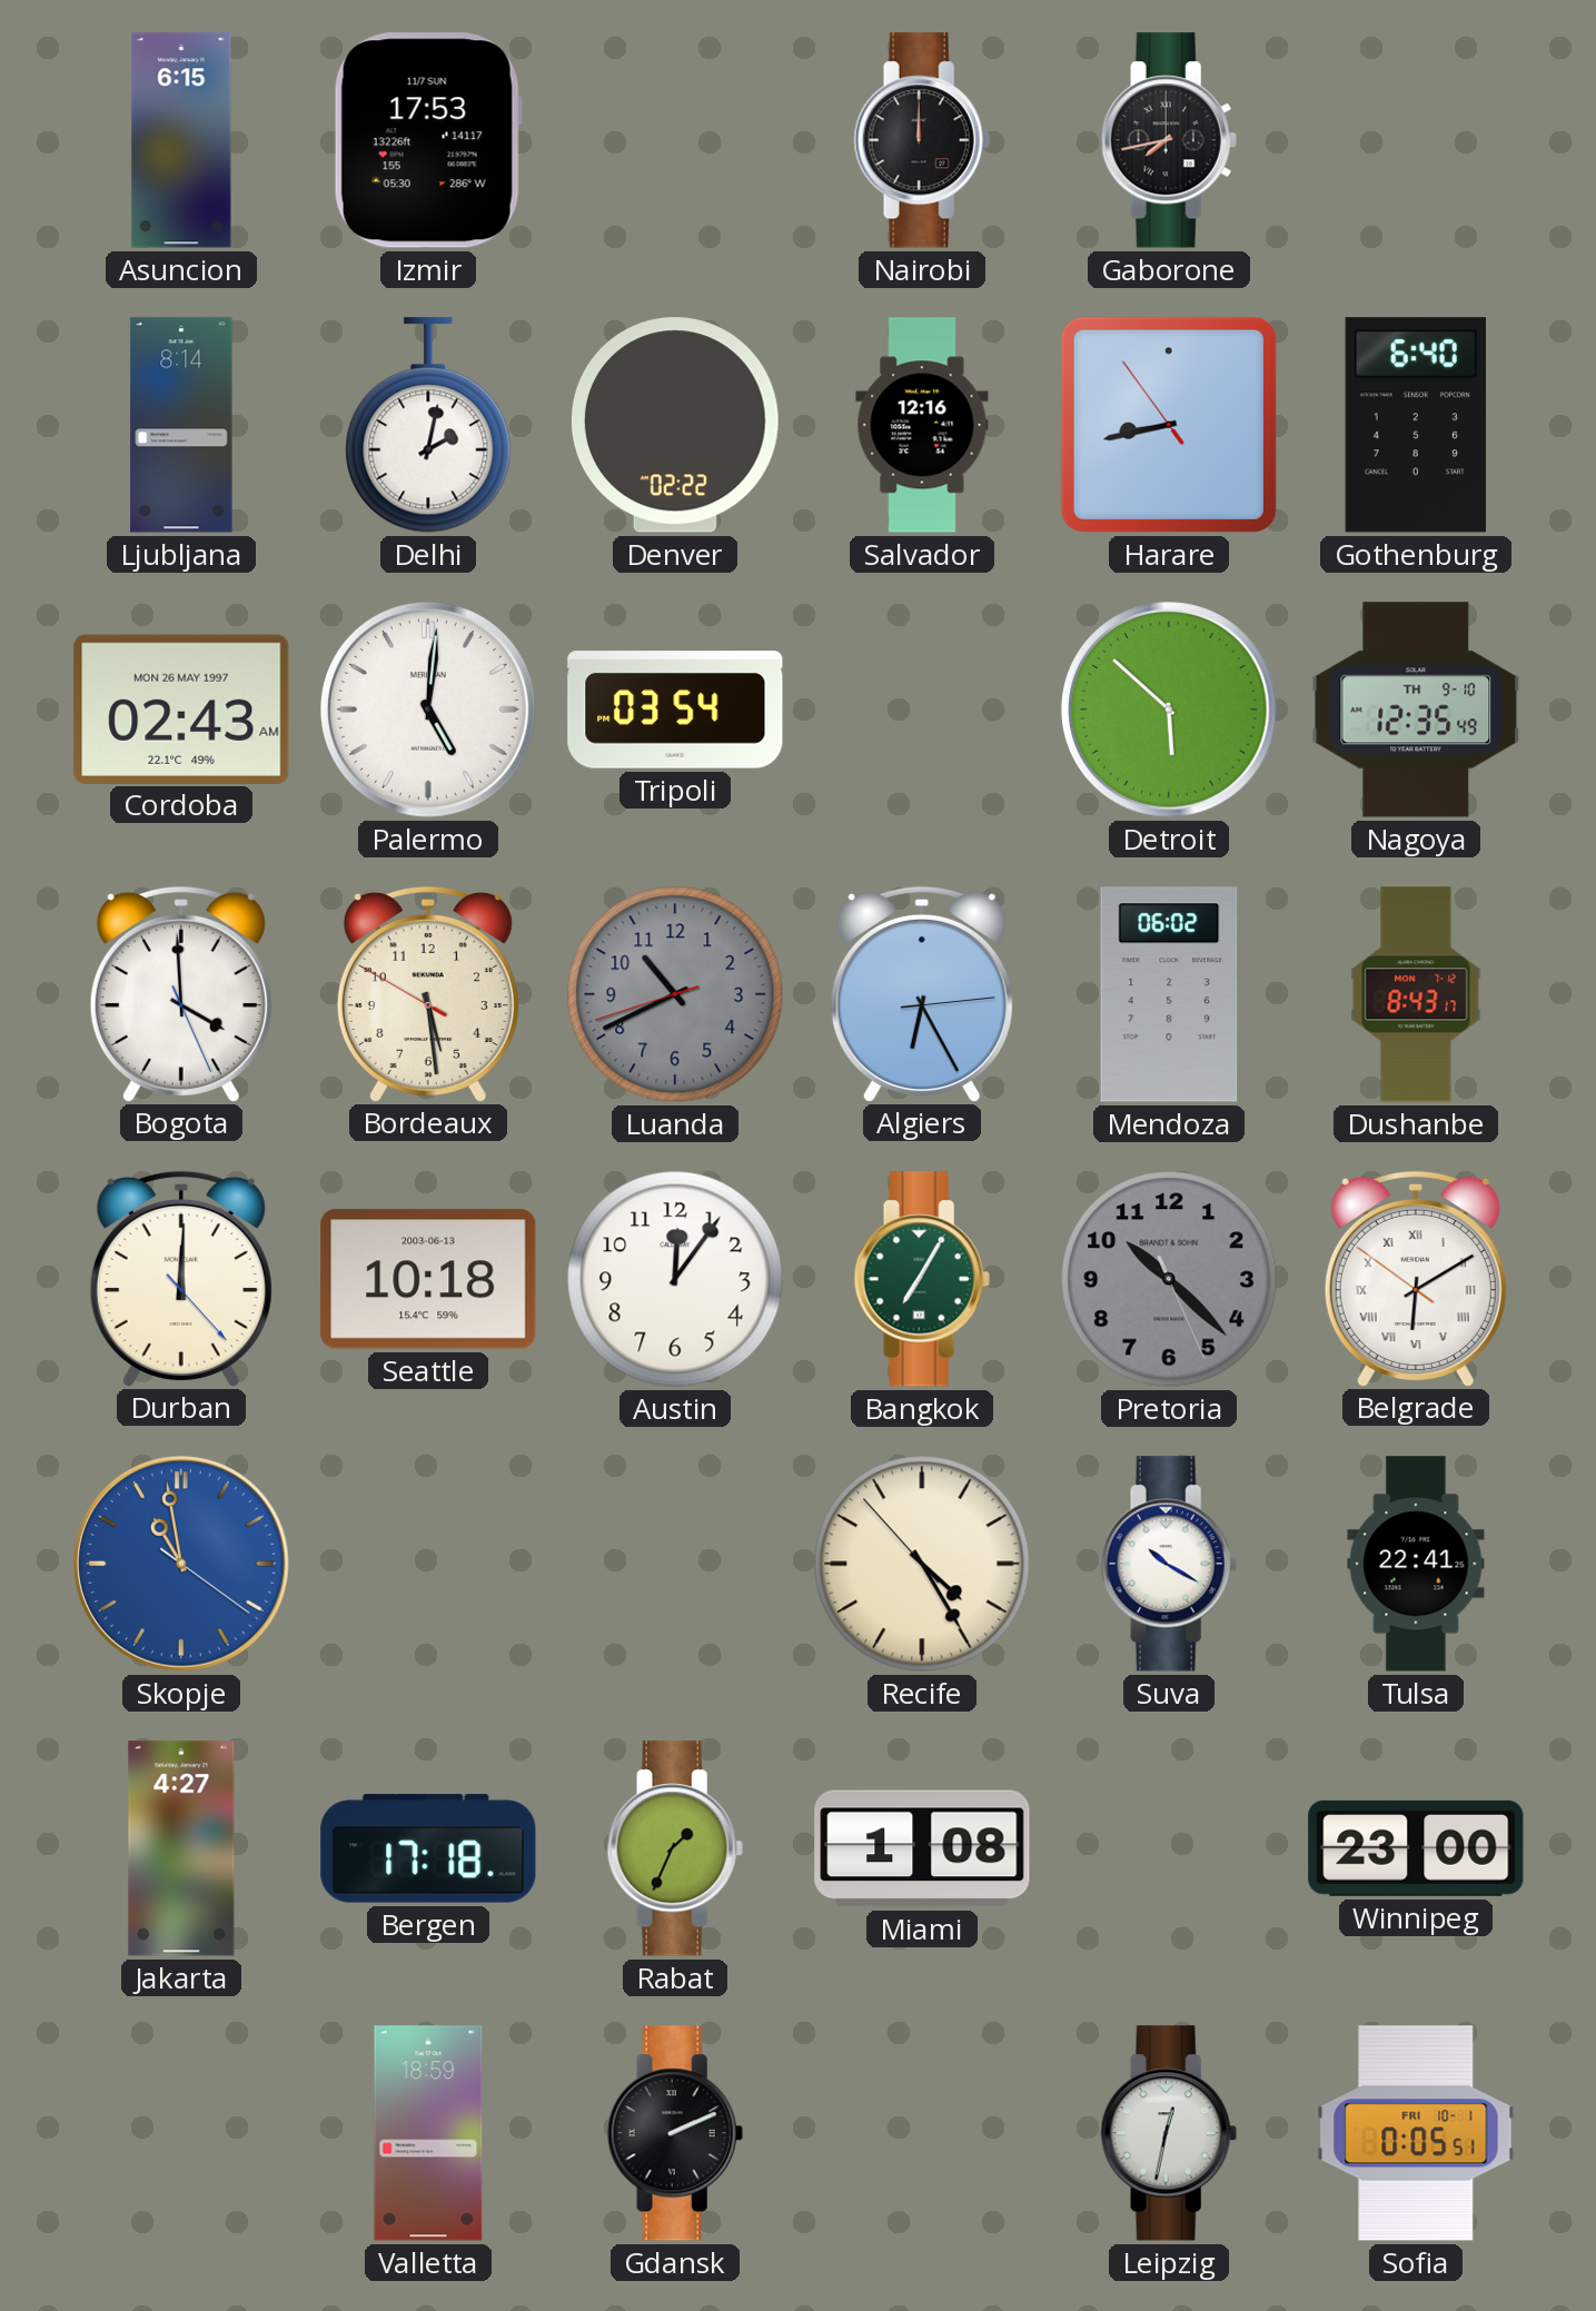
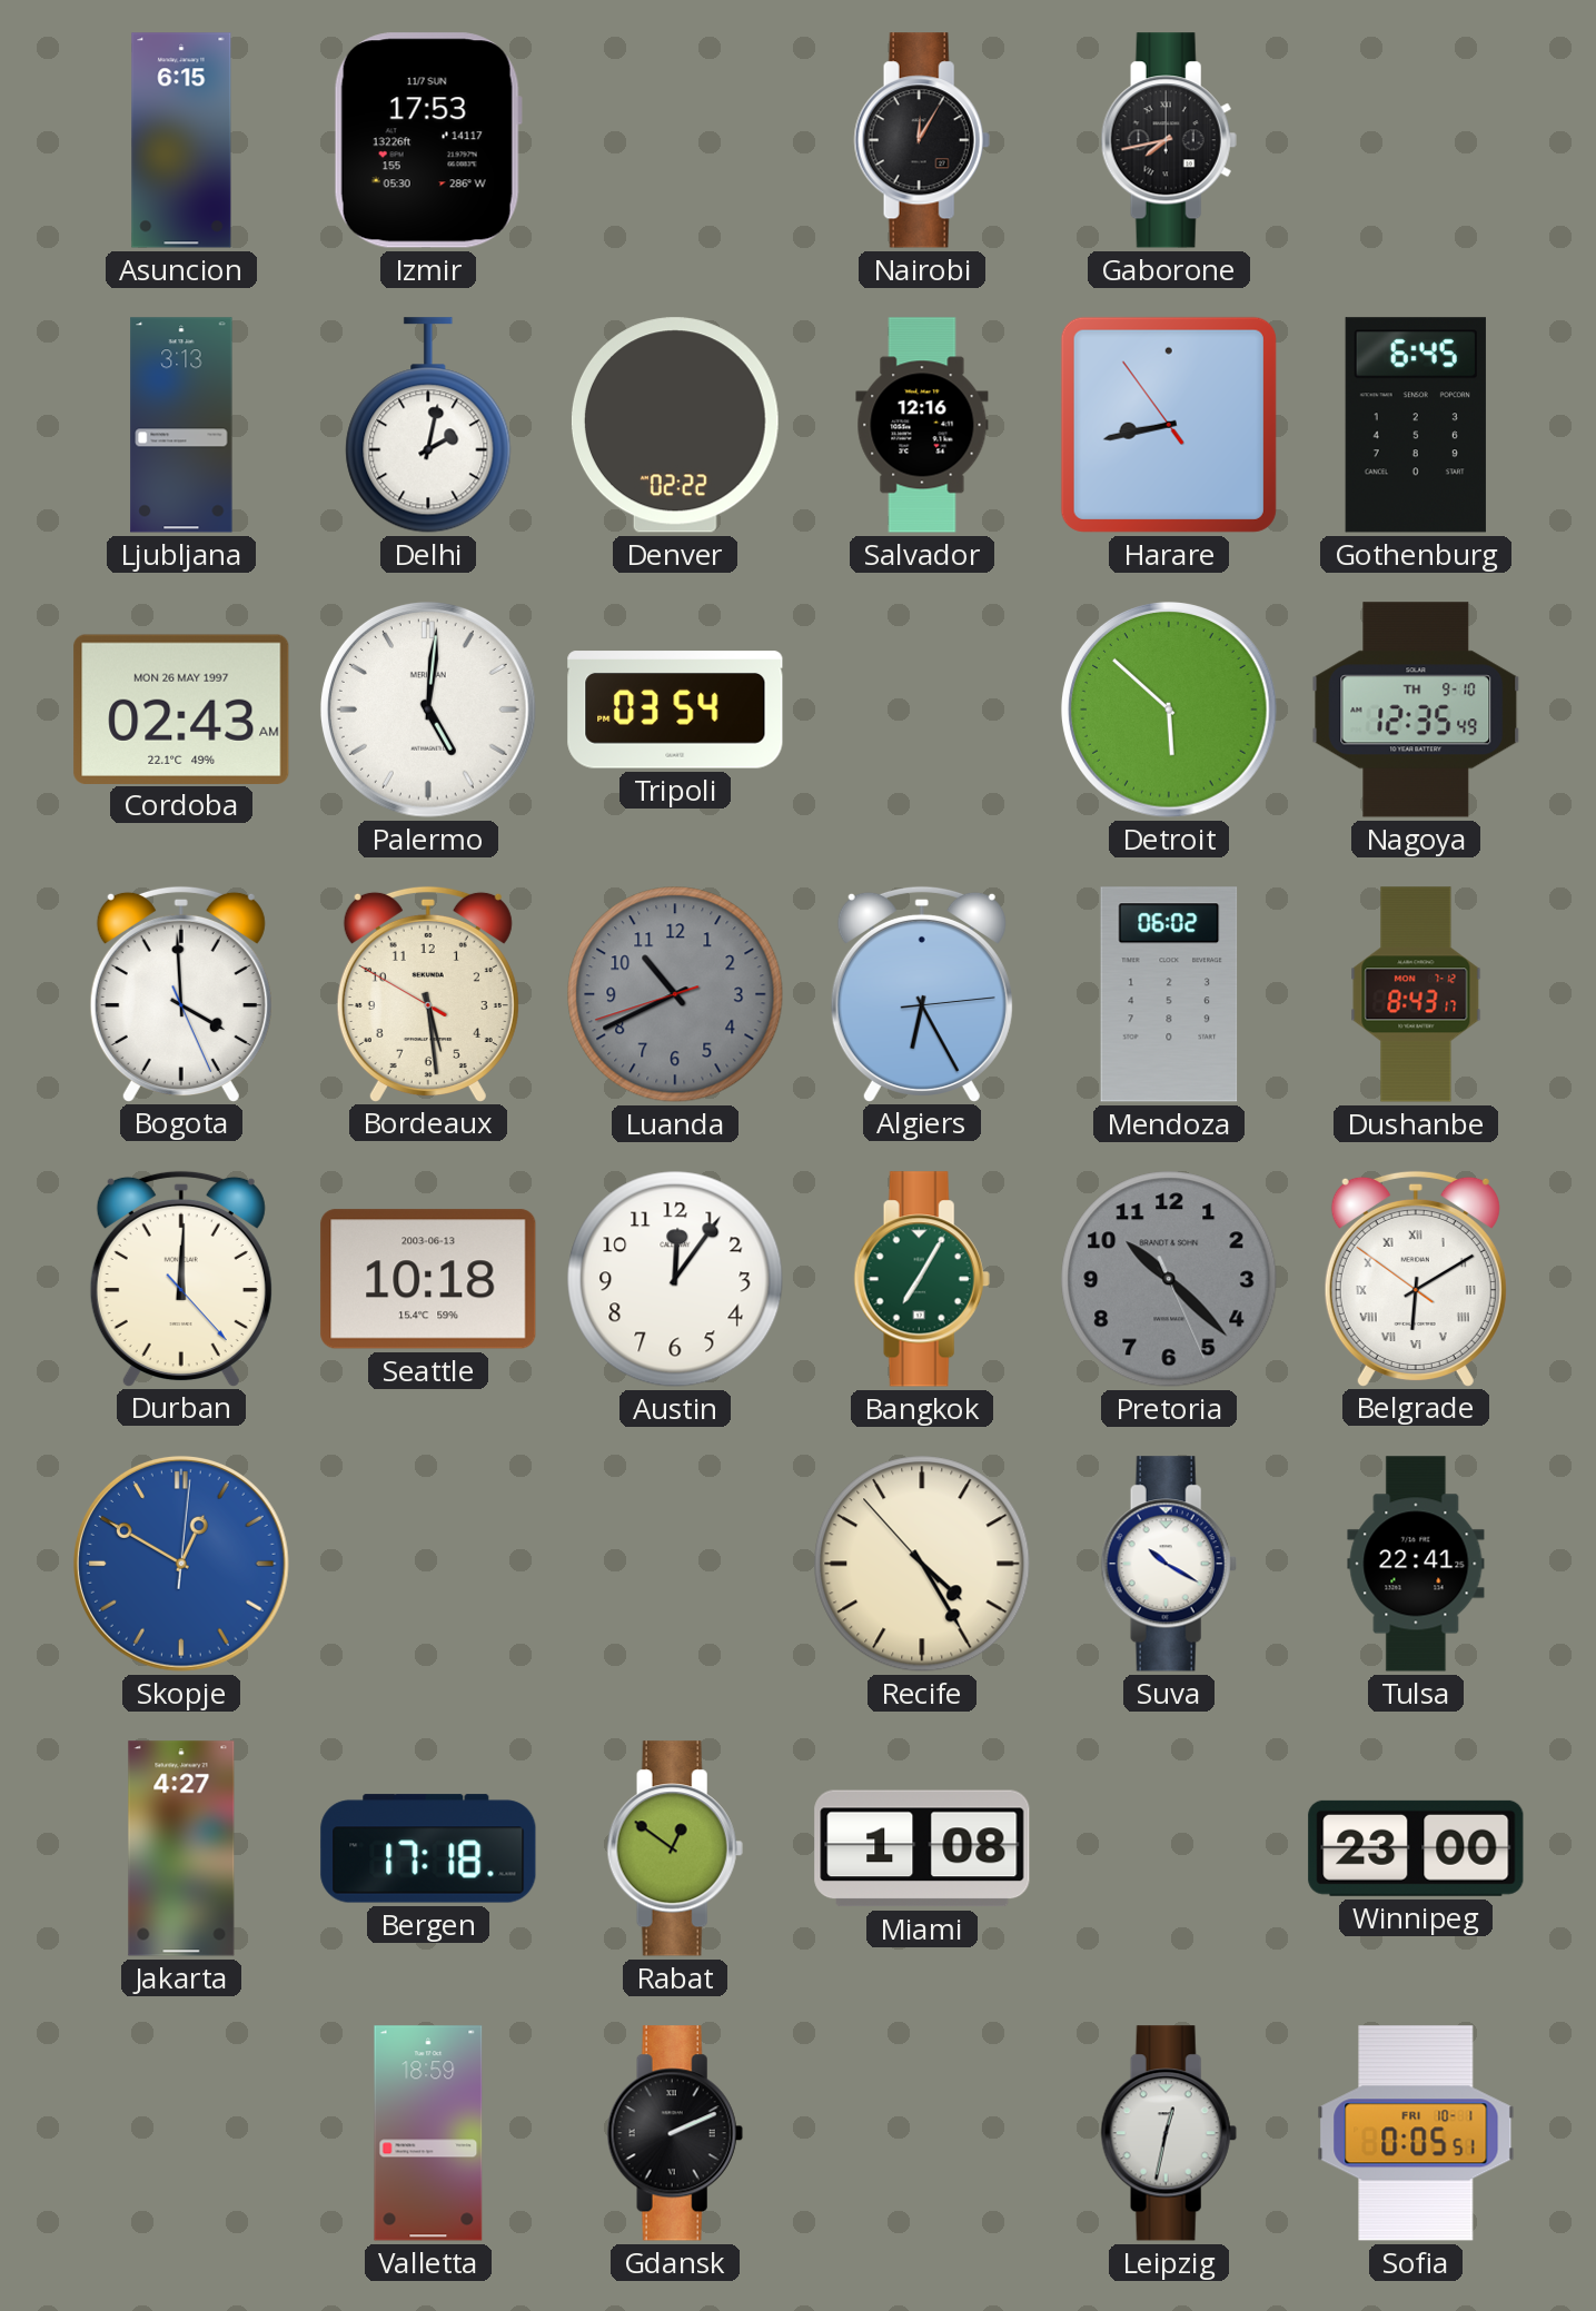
Nairobi: 12:00 -> 12:05 (922, 140)
Ljubljana: 8:14 -> 3:13 (181, 425)
Gothenburg: 6:40 -> 6:45 (1416, 425)
Skopje: 10:58 -> 12:50 (181, 1564)
Rabat: 1:34 -> 12:51 (675, 1848)
